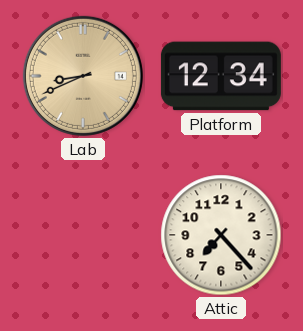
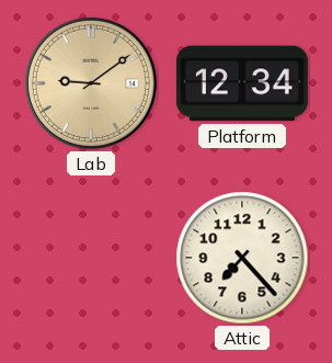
Lab: 8:41 -> 9:09 (91, 83)
